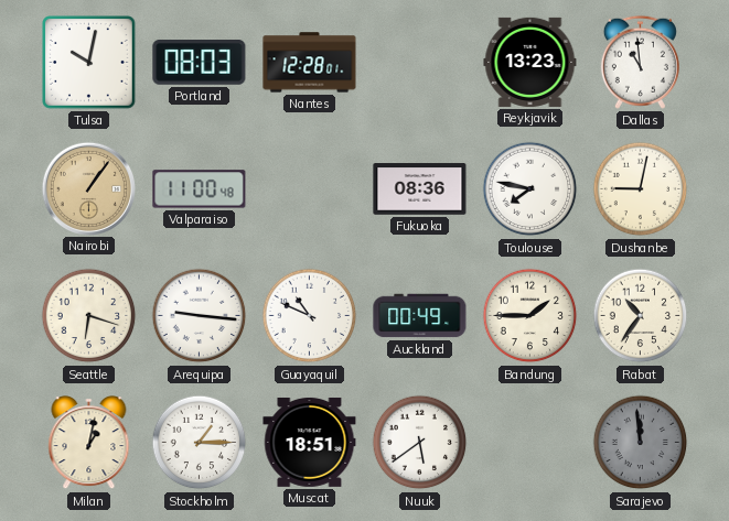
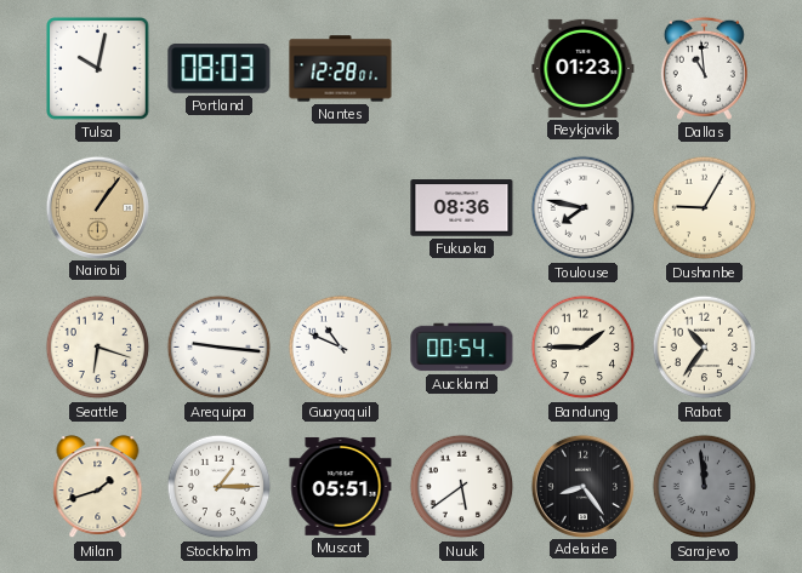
Reykjavik: 13:23 -> 01:23 (584, 68)
Valparaiso: 11:00 -> none (200, 189)
Dushanbe: 9:02 -> 9:05 (705, 208)
Auckland: 00:49 -> 00:54 (462, 348)
Milan: 1:02 -> 1:42 (98, 487)
Muscat: 18:51 -> 05:51 (341, 486)
Adelaide: none -> 8:24 (582, 486)
